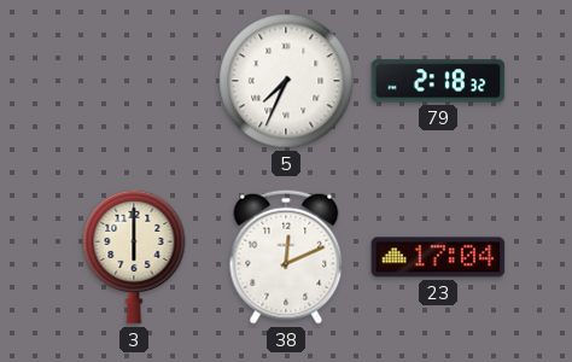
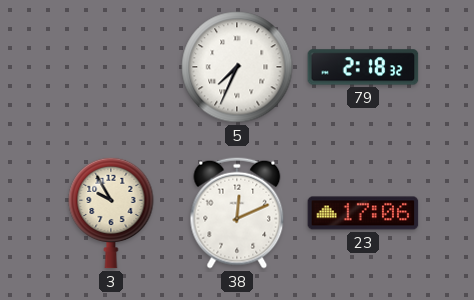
3: 6:00 -> 9:55 (111, 213)
23: 17:04 -> 17:06 (363, 213)
